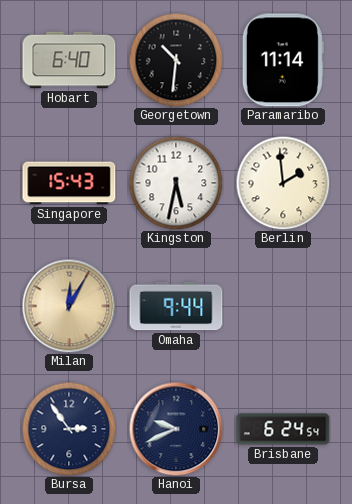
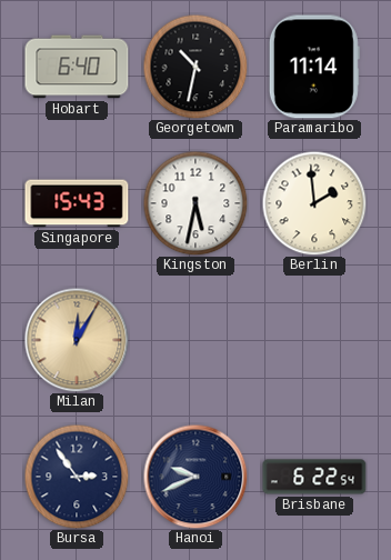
Georgetown: 10:31 -> 10:32 (195, 67)
Omaha: 9:44 -> none (176, 306)
Brisbane: 6:24 -> 6:22 (314, 477)
